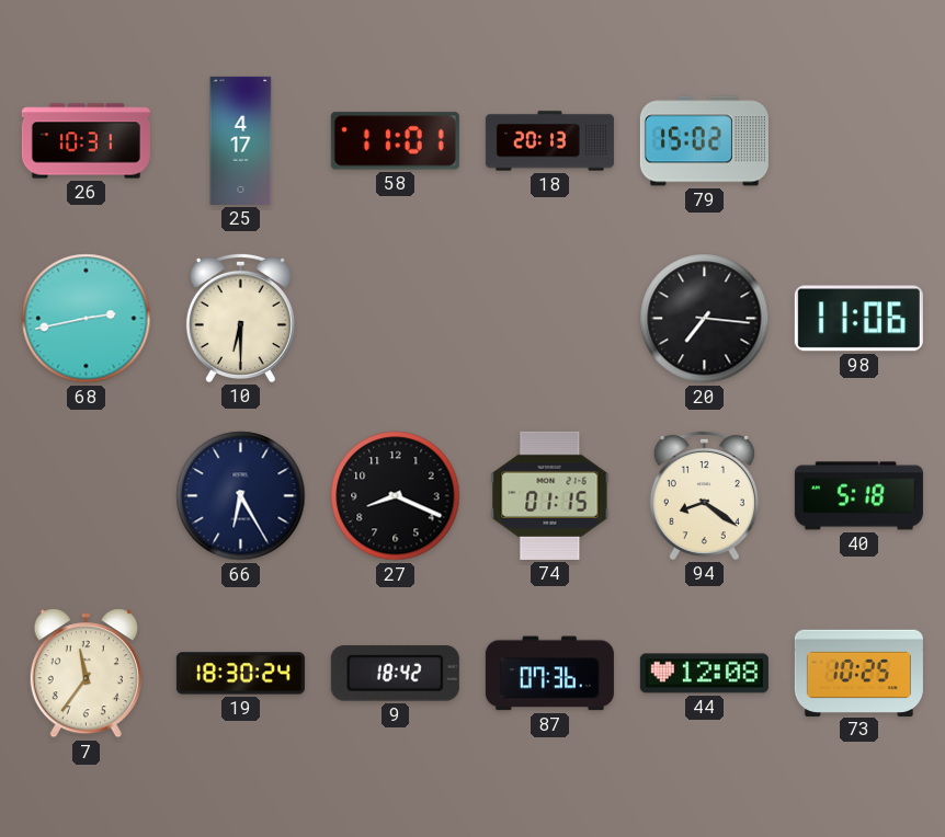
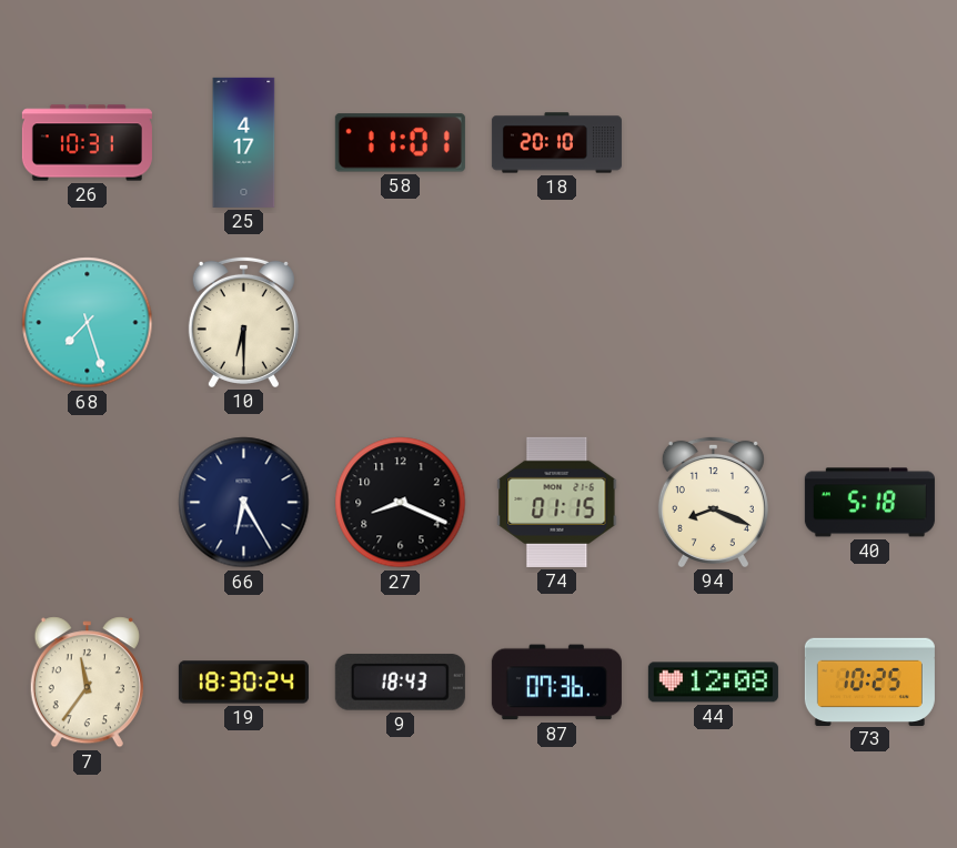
18: 20:13 -> 20:10 (556, 143)
79: 15:02 -> none (704, 141)
68: 2:43 -> 7:27 (88, 323)
20: 7:16 -> none (705, 319)
98: 11:06 -> none (858, 319)
94: 8:21 -> 8:19 (713, 502)
9: 18:42 -> 18:43 (400, 683)
